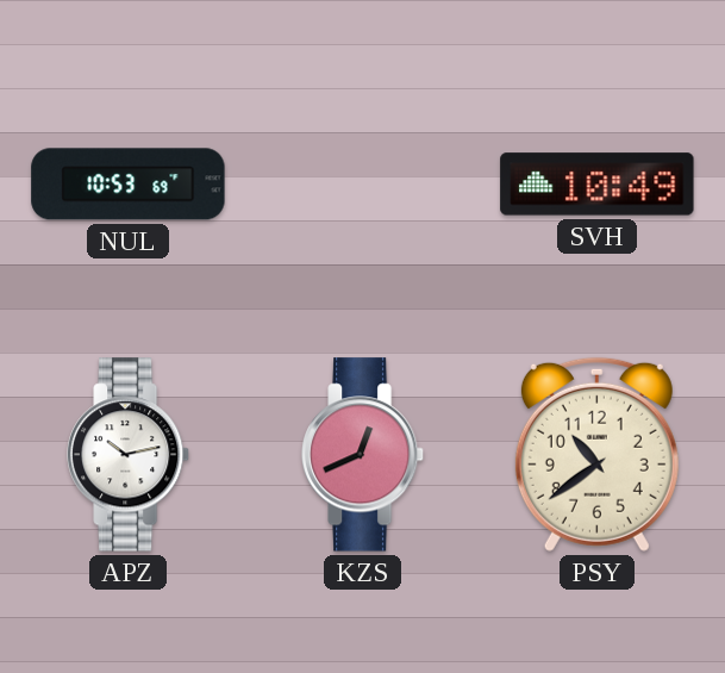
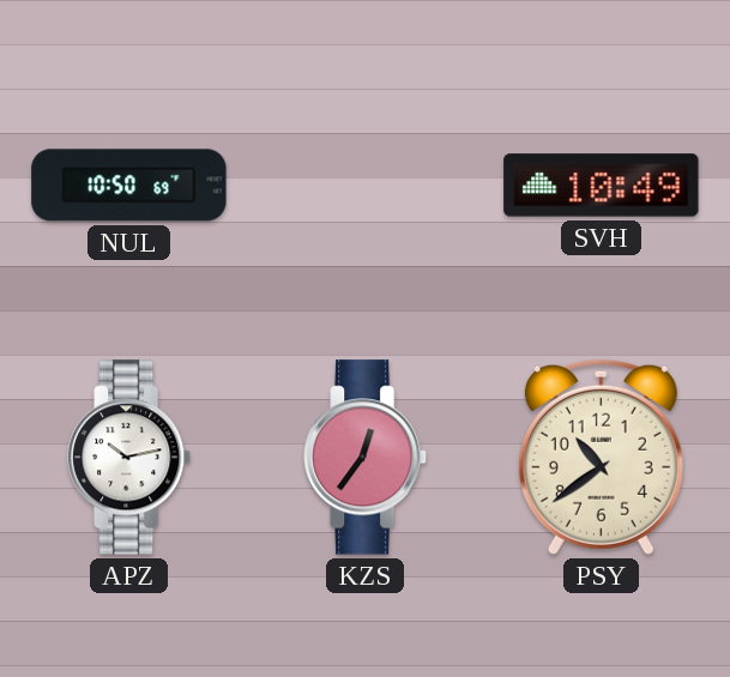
NUL: 10:53 -> 10:50 (129, 186)
KZS: 12:41 -> 12:36 (367, 458)
